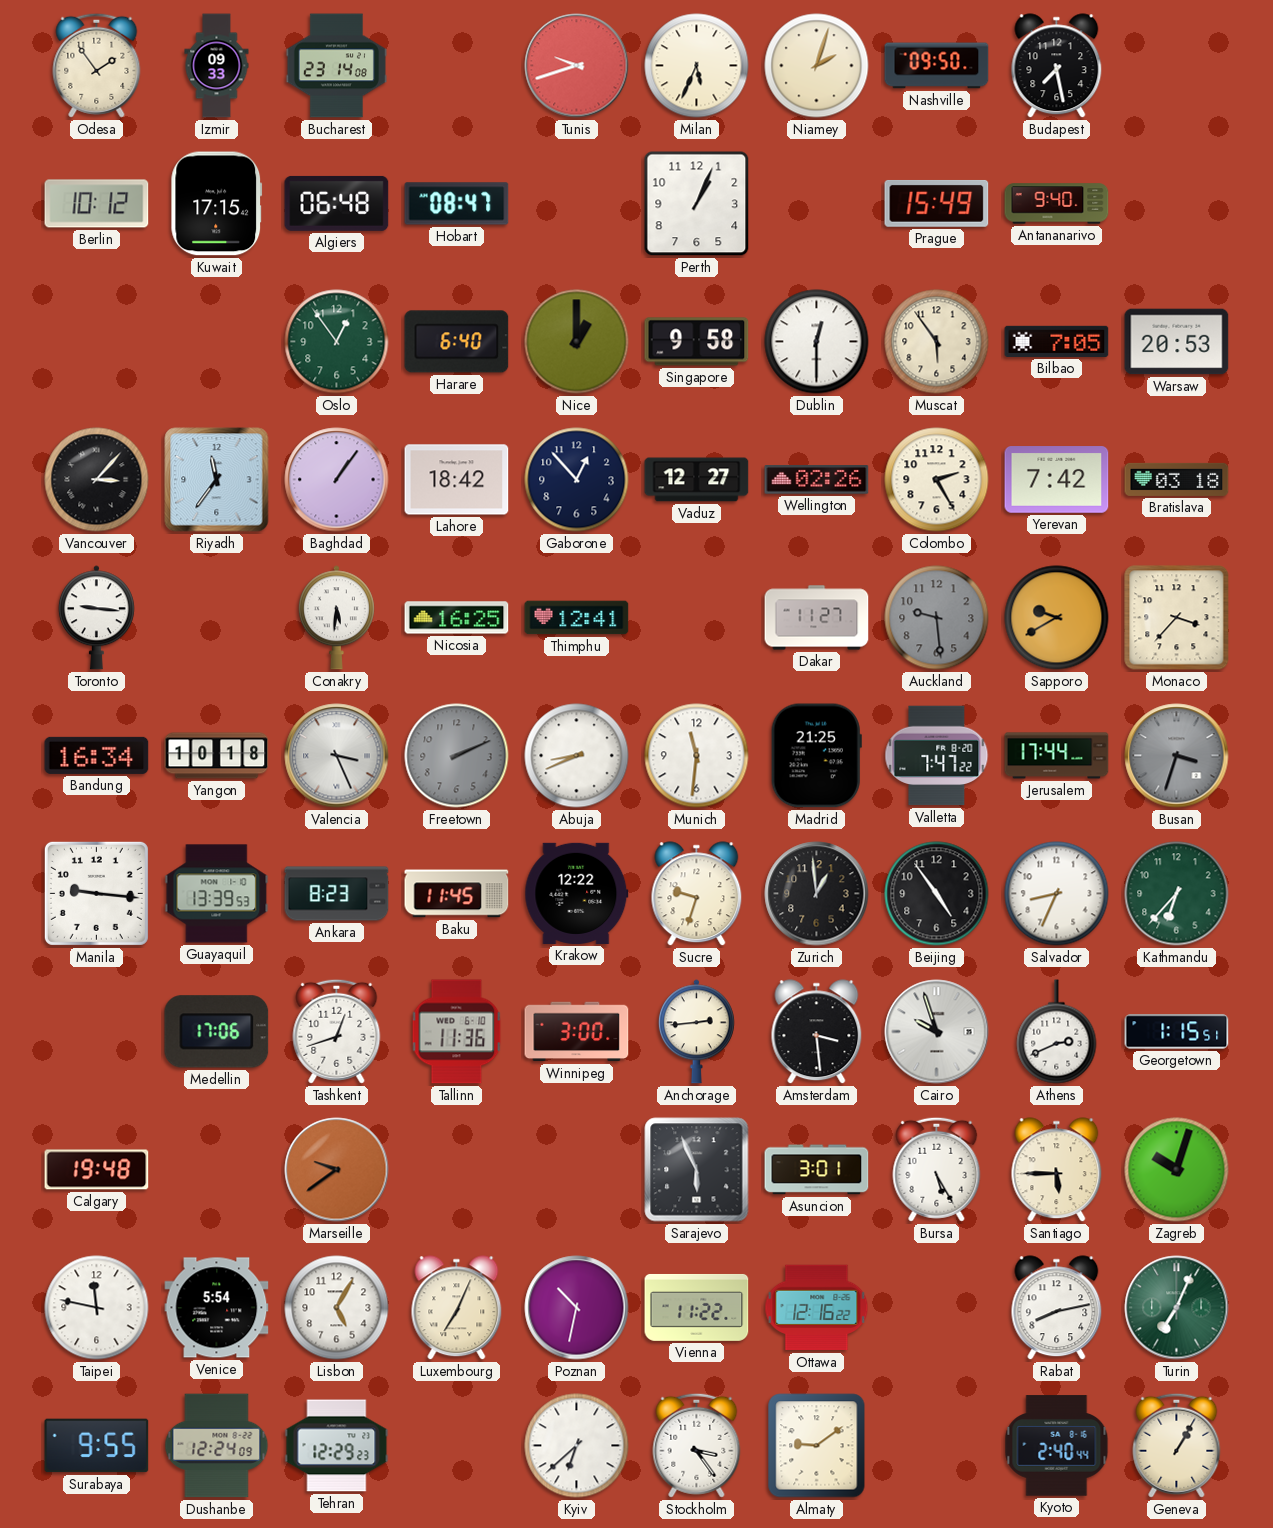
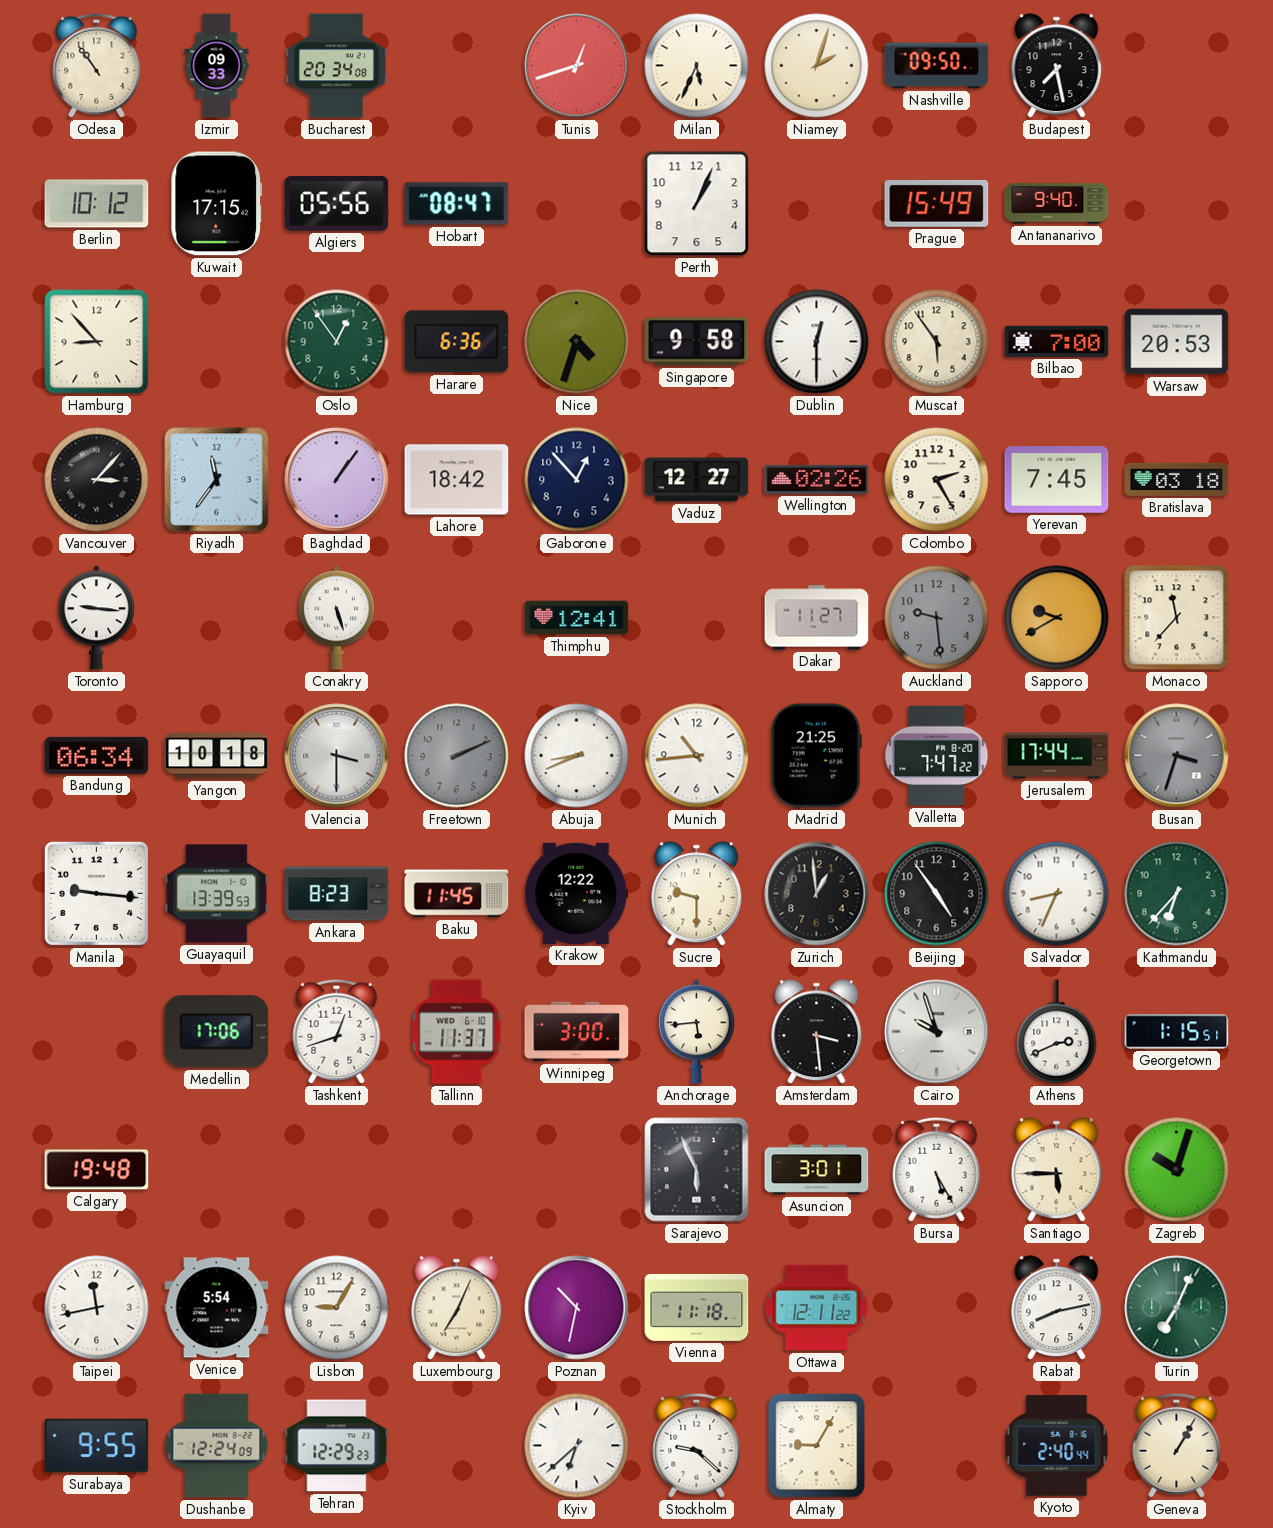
Odesa: 1:54 -> 10:54 (97, 65)
Bucharest: 23:14 -> 20:34 (336, 66)
Tunis: 9:42 -> 12:42 (577, 66)
Algiers: 06:48 -> 05:56 (337, 203)
Hamburg: none -> 8:53 (97, 342)
Harare: 6:40 -> 6:36 (457, 342)
Nice: 1:00 -> 4:33 (577, 342)
Bilbao: 7:05 -> 7:00 (1057, 341)
Yerevan: 7:42 -> 7:45 (1057, 480)
Conakry: 5:31 -> 5:27 (336, 618)
Nicosia: 16:25 -> none (457, 618)
Monaco: 3:37 -> 11:37 (1177, 618)
Bandung: 16:34 -> 06:34 (97, 755)
Valencia: 3:26 -> 3:30 (337, 756)
Munich: 11:31 -> 10:44 (697, 756)
Sucre: 9:33 -> 9:30 (697, 894)
Tallinn: 11:36 -> 11:37 (457, 1032)
Anchorage: 2:44 -> 5:44 (696, 1032)
Marseille: 9:39 -> none (337, 1170)
Taipei: 11:47 -> 11:43 (97, 1308)
Lisbon: 5:05 -> 9:05 (337, 1308)
Vienna: 11:22 -> 11:18 (697, 1307)
Ottawa: 12:16 -> 12:11 (817, 1308)
Stockholm: 3:24 -> 9:22 (697, 1445)
Almaty: 9:09 -> 9:05 (817, 1446)
